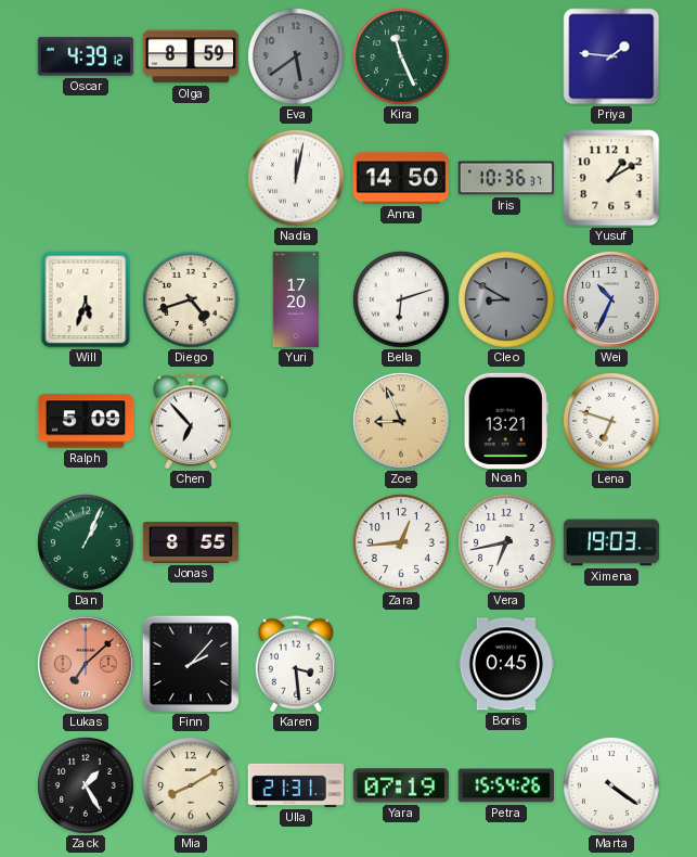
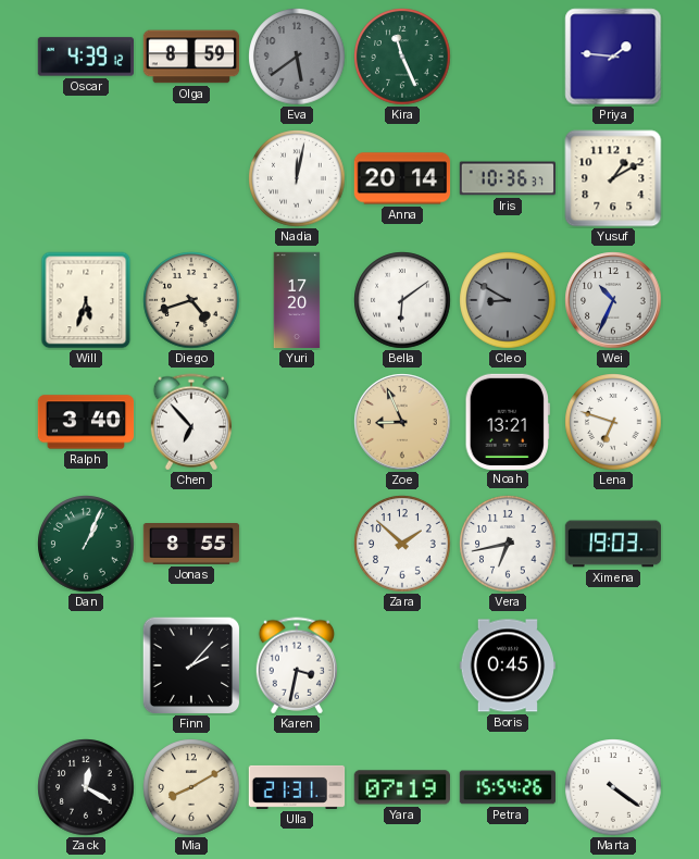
Anna: 14:50 -> 20:14 (402, 178)
Bella: 6:12 -> 6:09 (402, 300)
Ralph: 5:09 -> 3:40 (86, 422)
Zara: 12:44 -> 1:52 (402, 544)
Lukas: 7:08 -> none (86, 664)
Karen: 3:29 -> 3:32 (296, 665)
Zack: 1:25 -> 12:20 (86, 787)
